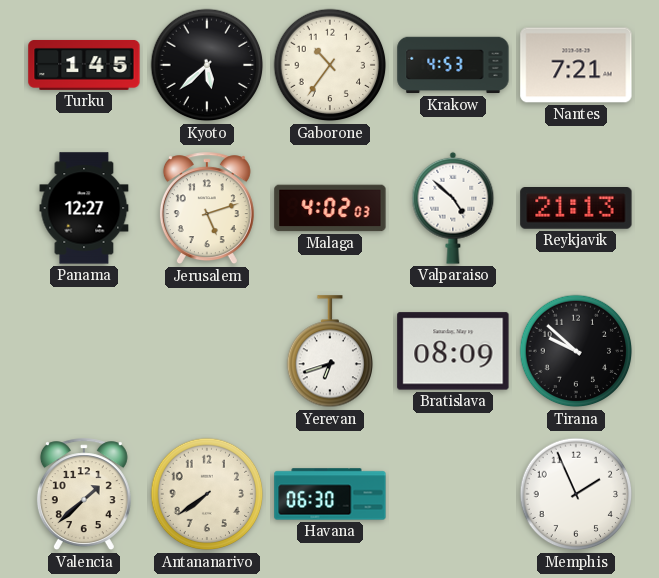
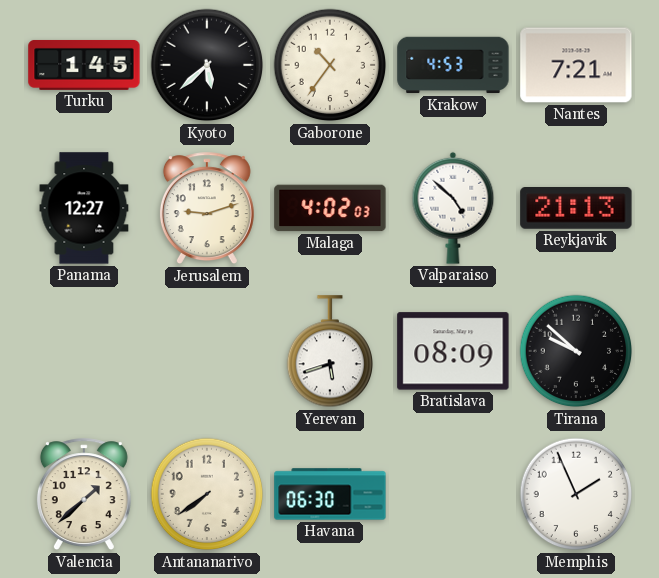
Jerusalem: 5:12 -> 9:12 (207, 209)
Yerevan: 6:42 -> 5:42 (329, 352)
